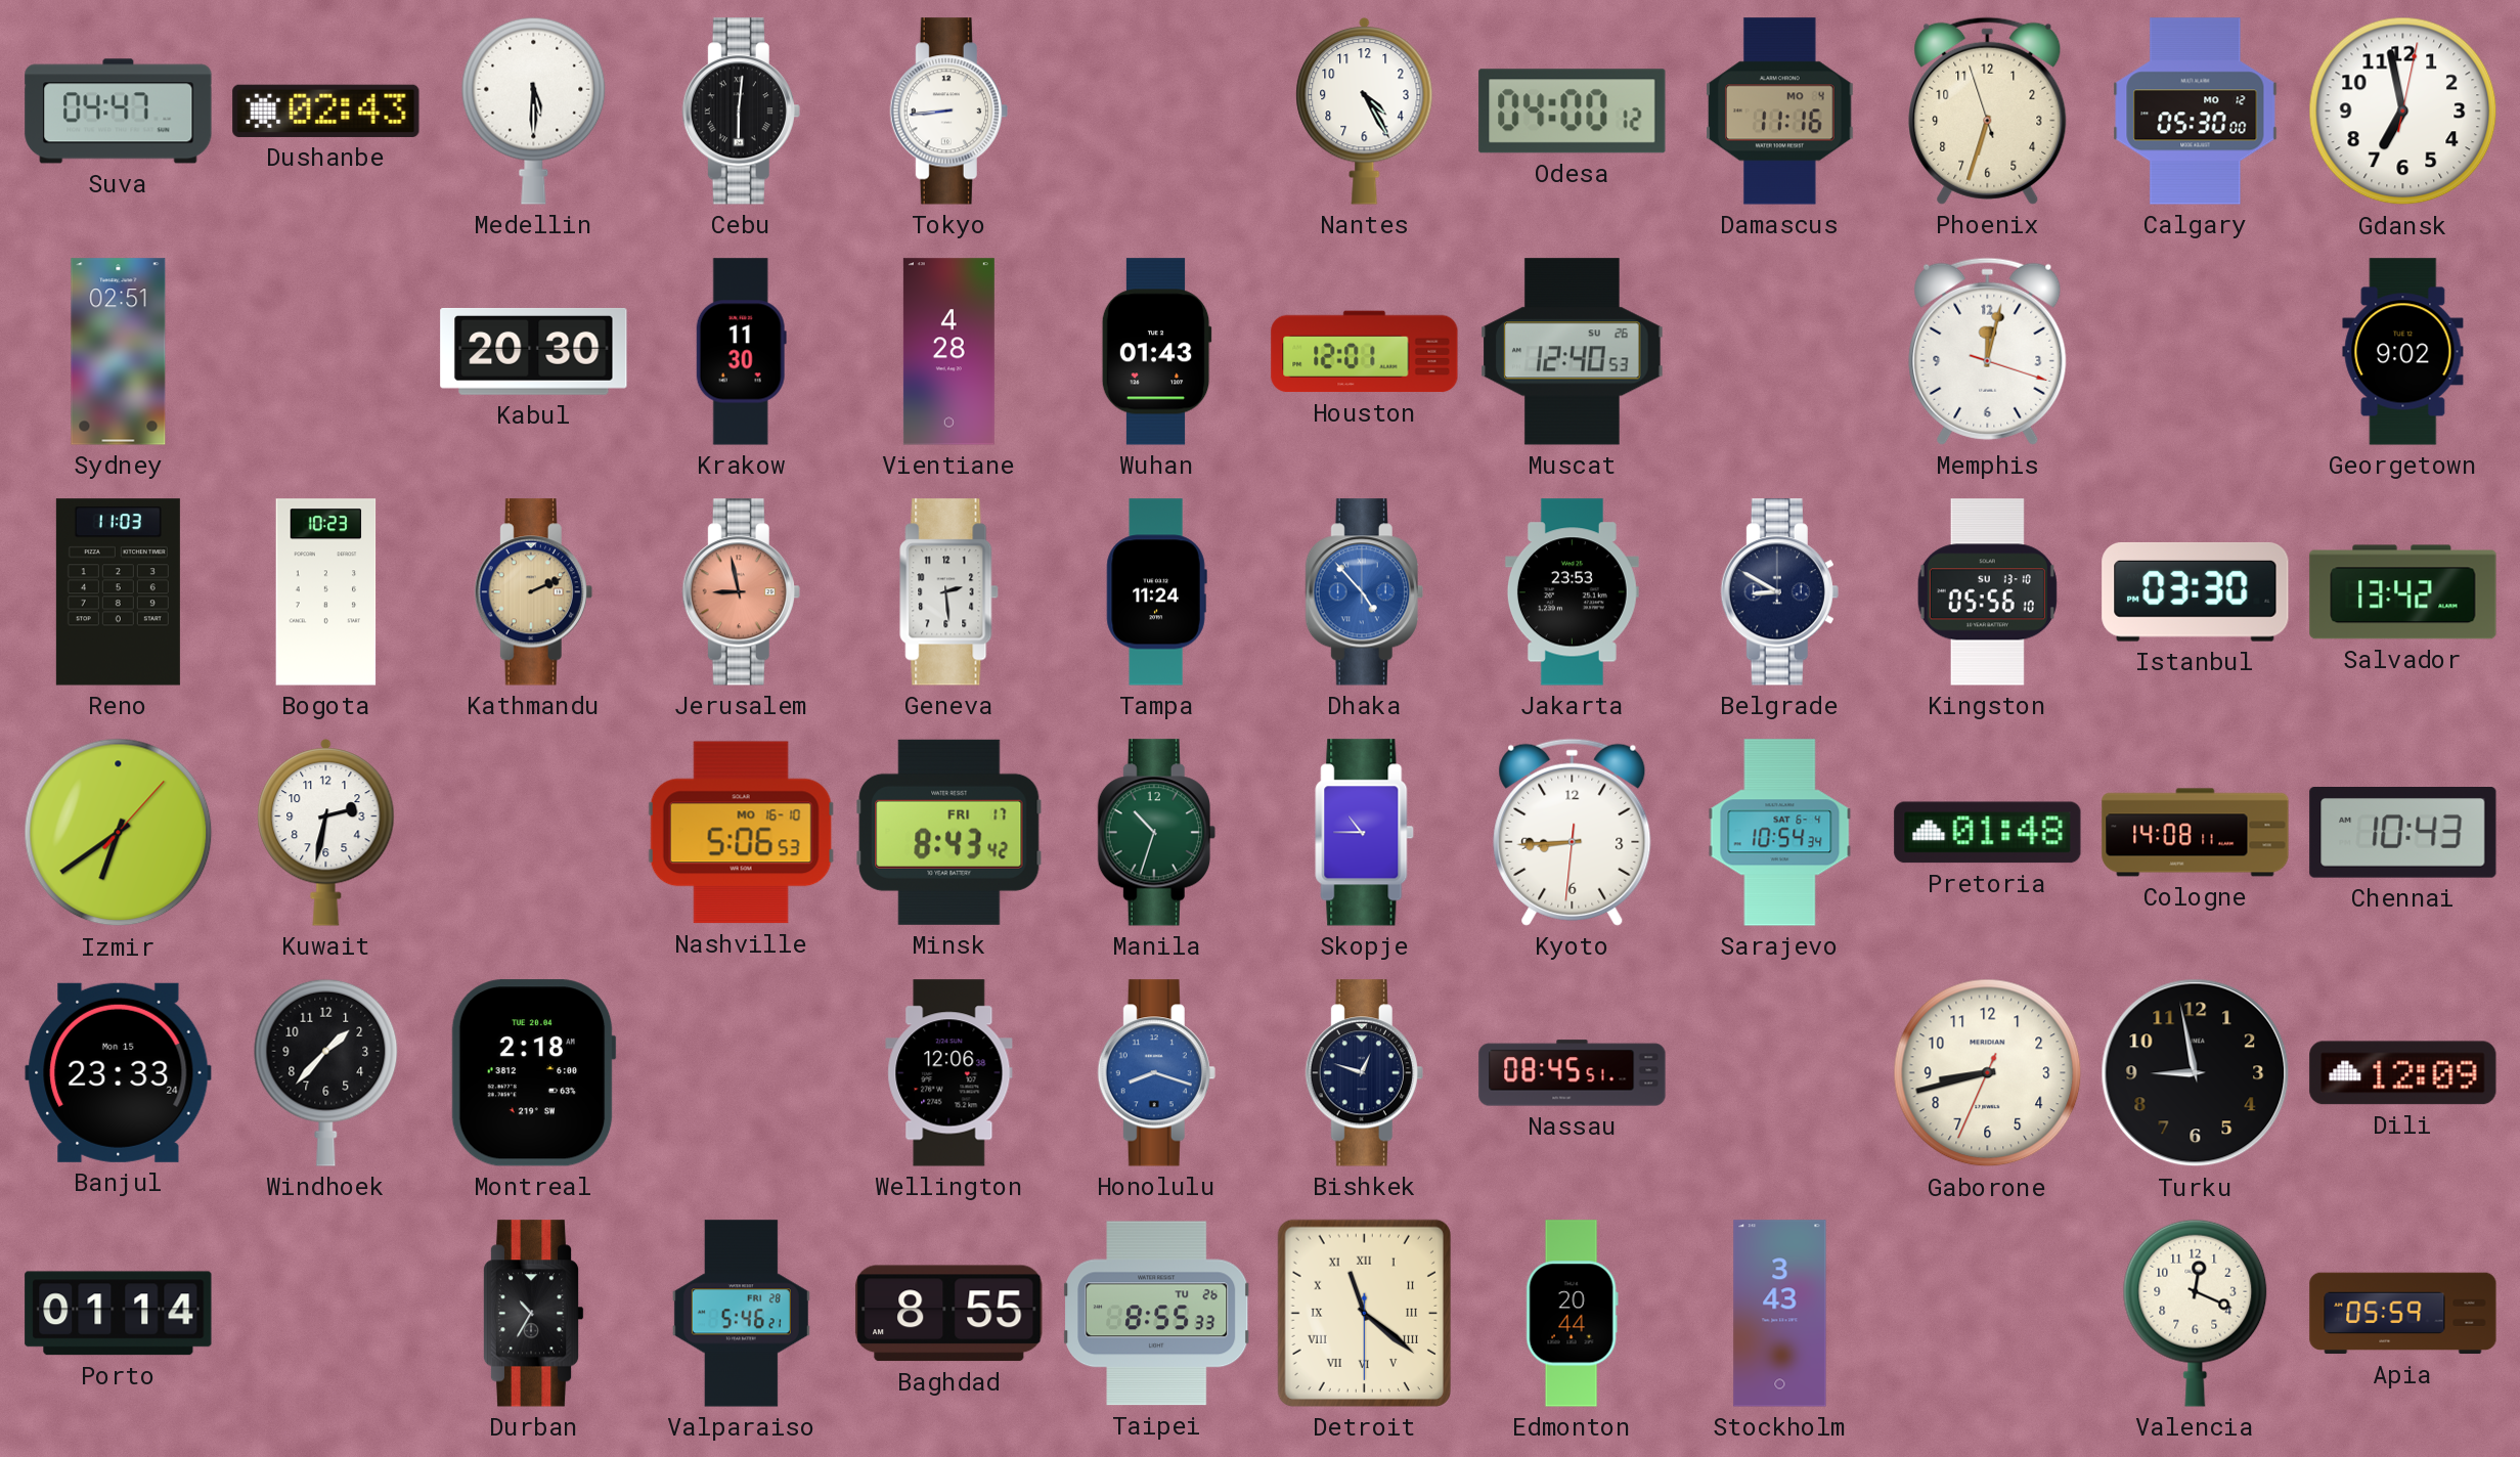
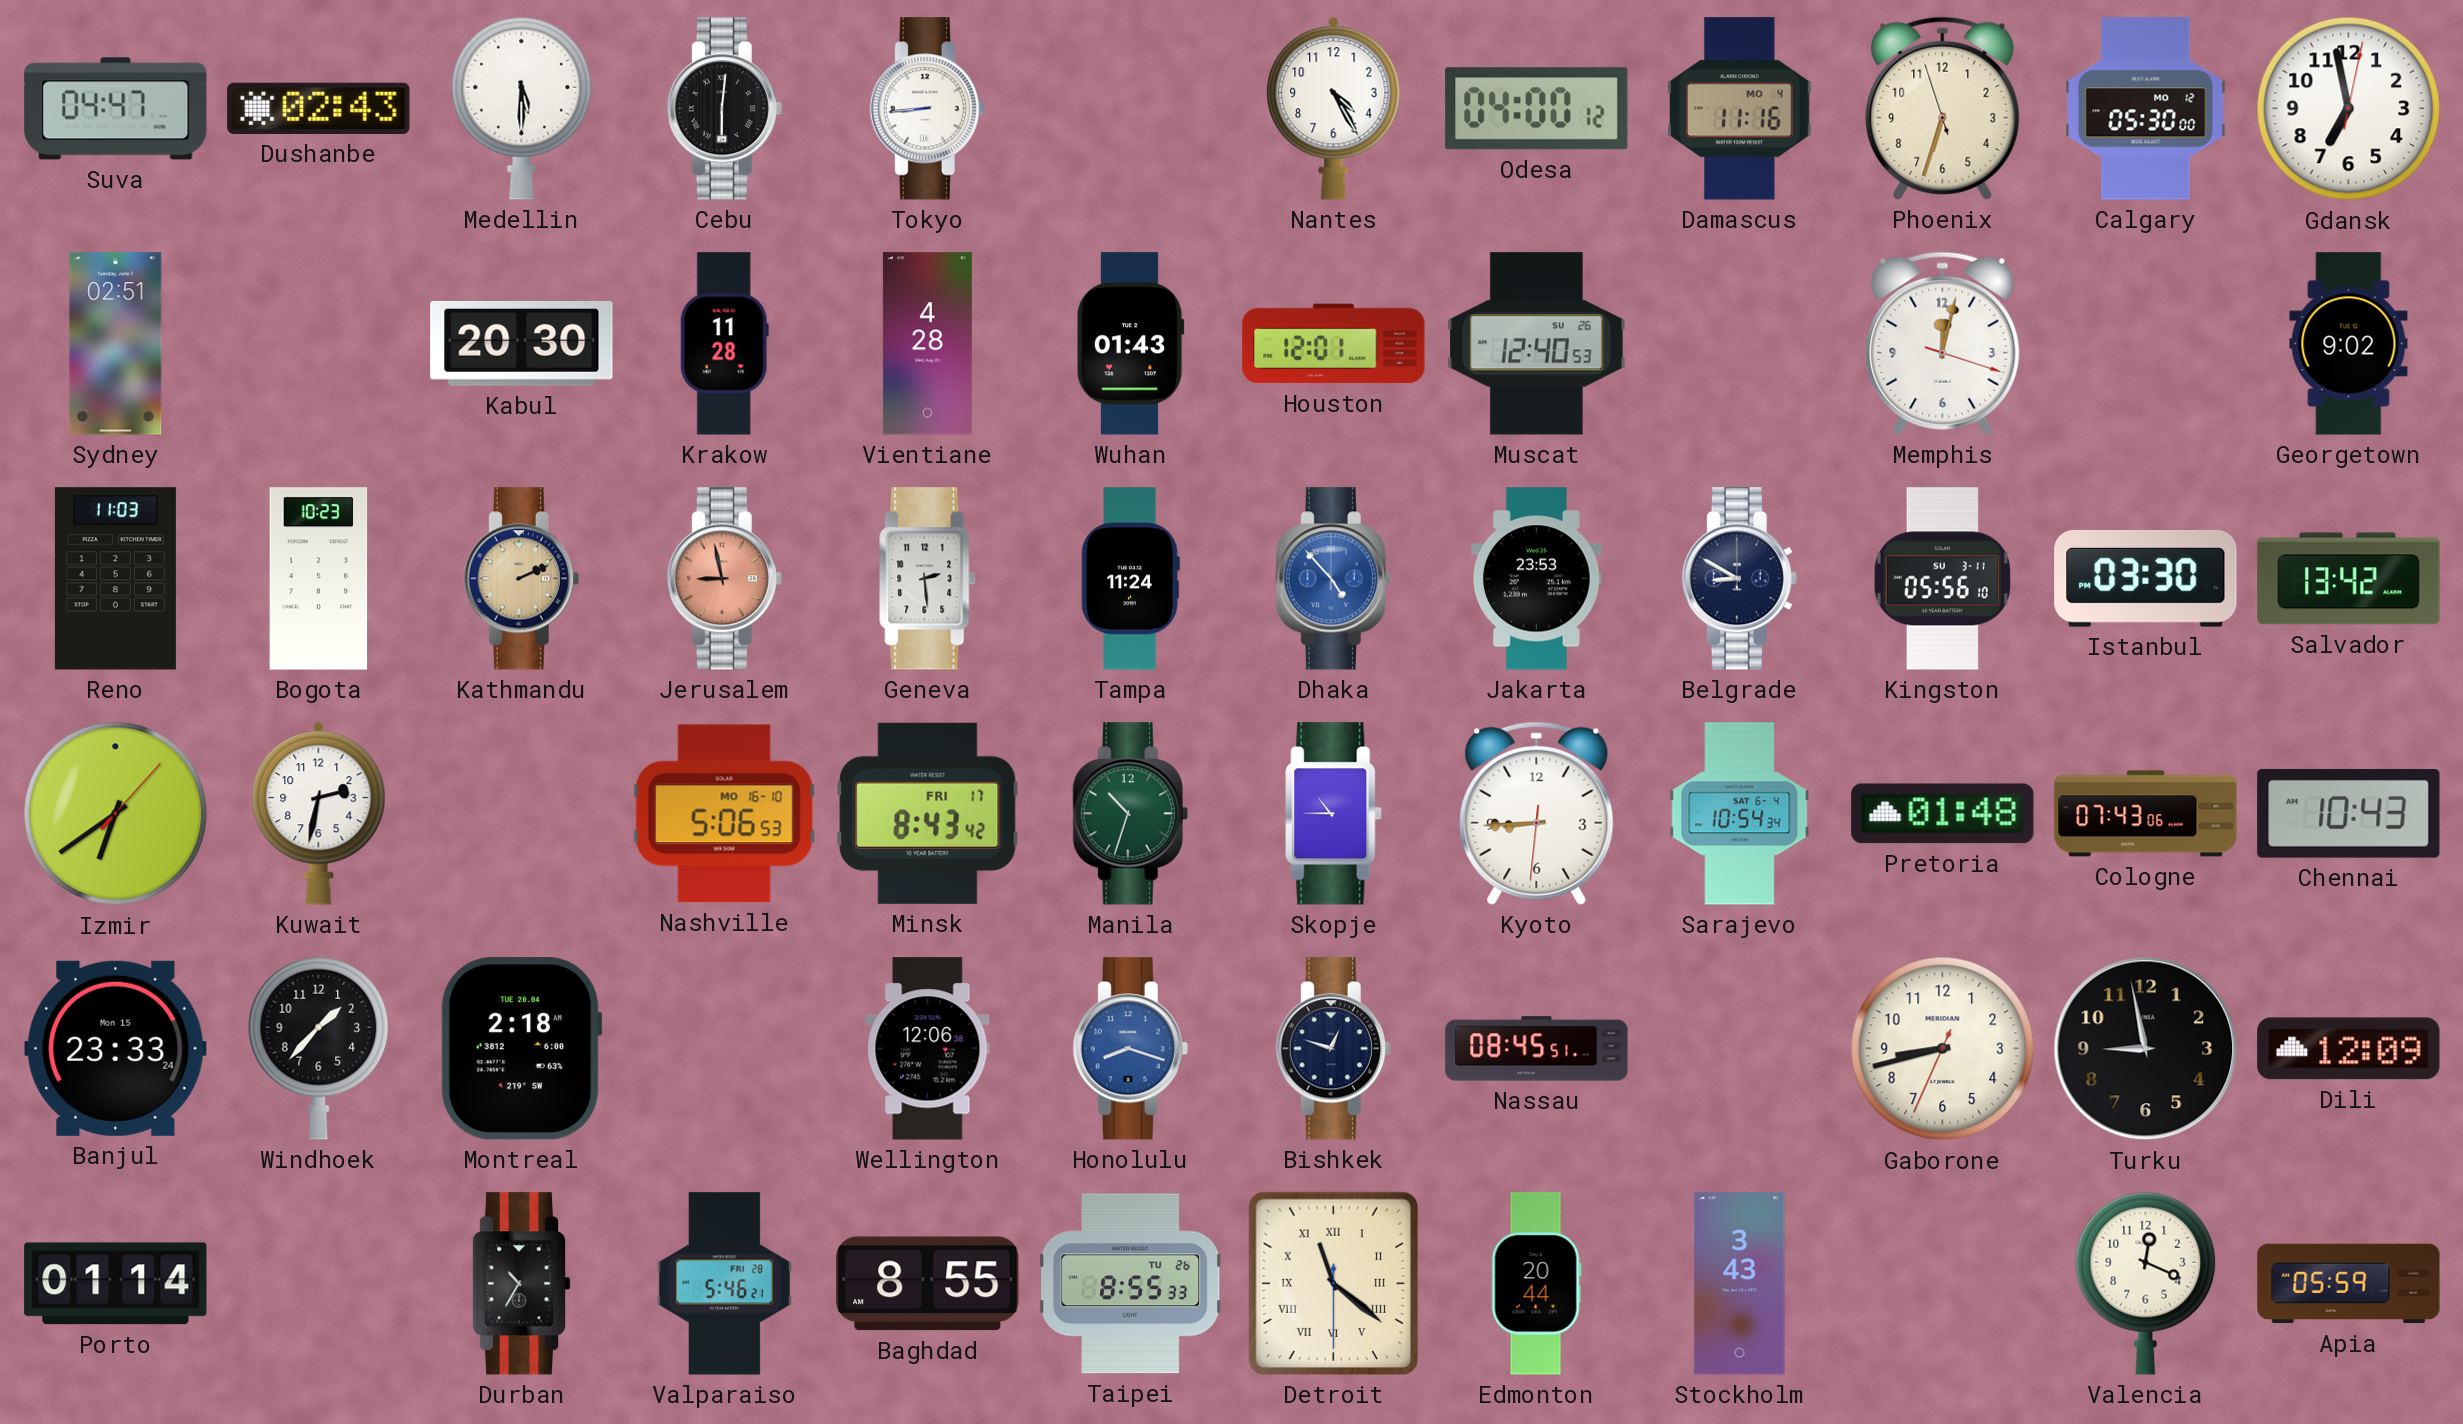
Krakow: 11:30 -> 11:28 (724, 344)
Kingston date: SU 13-10 -> SU 3-11 (1942, 579)
Cologne: 14:08 -> 07:43 (2146, 814)
